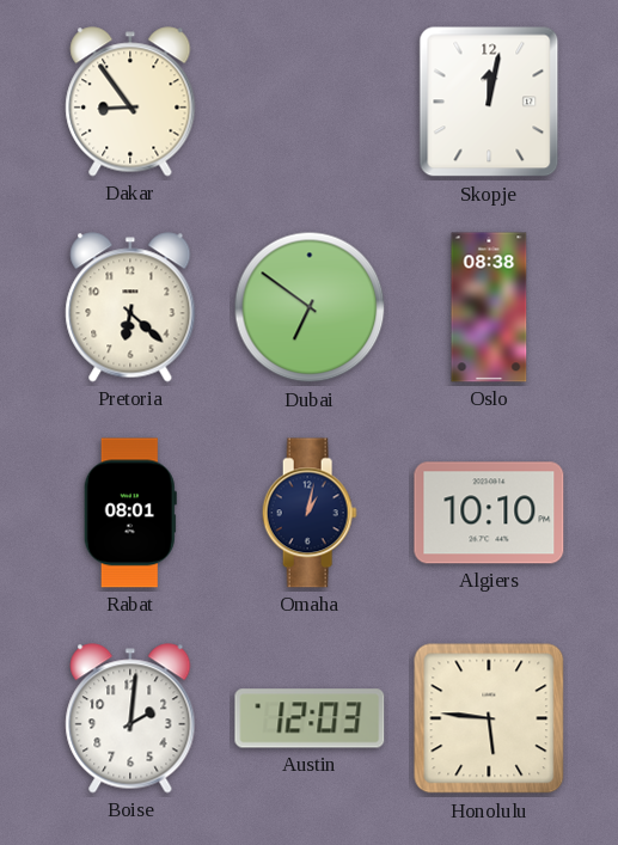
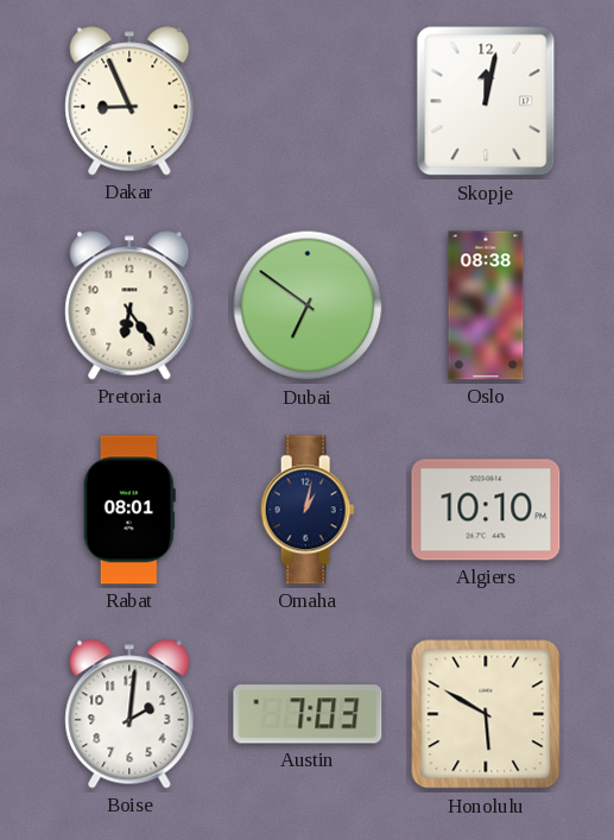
Dakar: 8:54 -> 8:56 (129, 101)
Pretoria: 6:22 -> 6:24 (129, 305)
Austin: 12:03 -> 7:03 (308, 714)
Honolulu: 5:46 -> 5:50 (486, 714)
